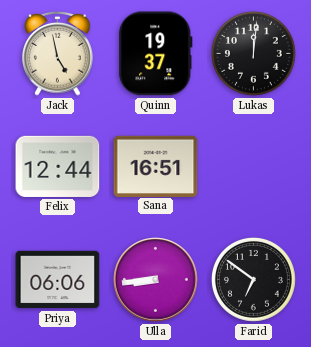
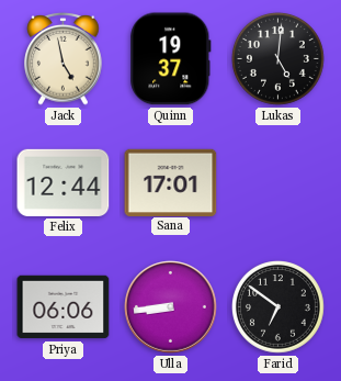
Lukas: 12:01 -> 5:01 (277, 58)
Sana: 16:51 -> 17:01 (171, 182)
